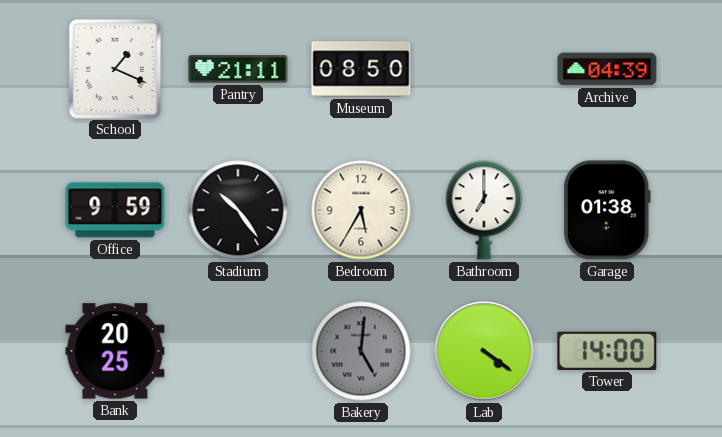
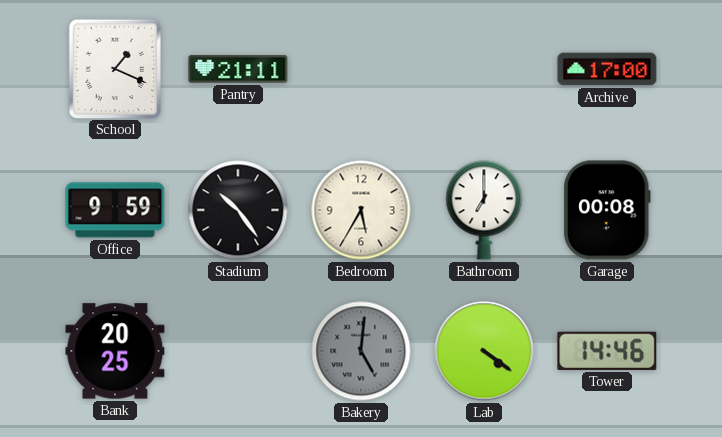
Museum: 08:50 -> none (361, 69)
Archive: 04:39 -> 17:00 (607, 69)
Garage: 01:38 -> 00:08 (607, 210)
Tower: 14:00 -> 14:46 (607, 351)
